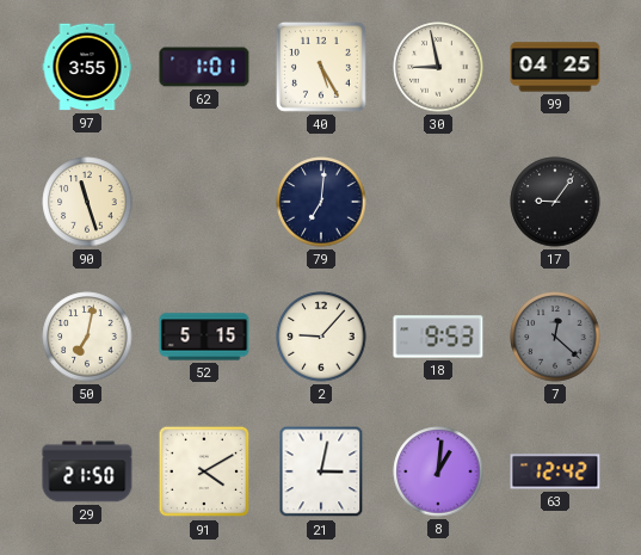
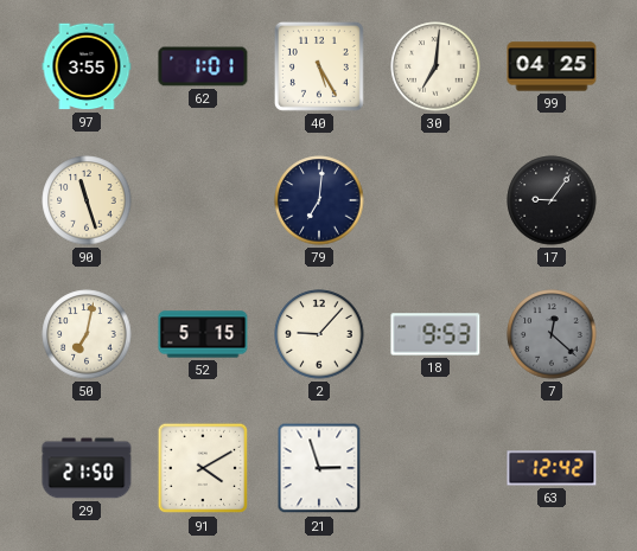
30: 8:58 -> 7:01 (435, 66)
21: 3:02 -> 2:57 (319, 468)
8: 1:01 -> none (438, 471)
